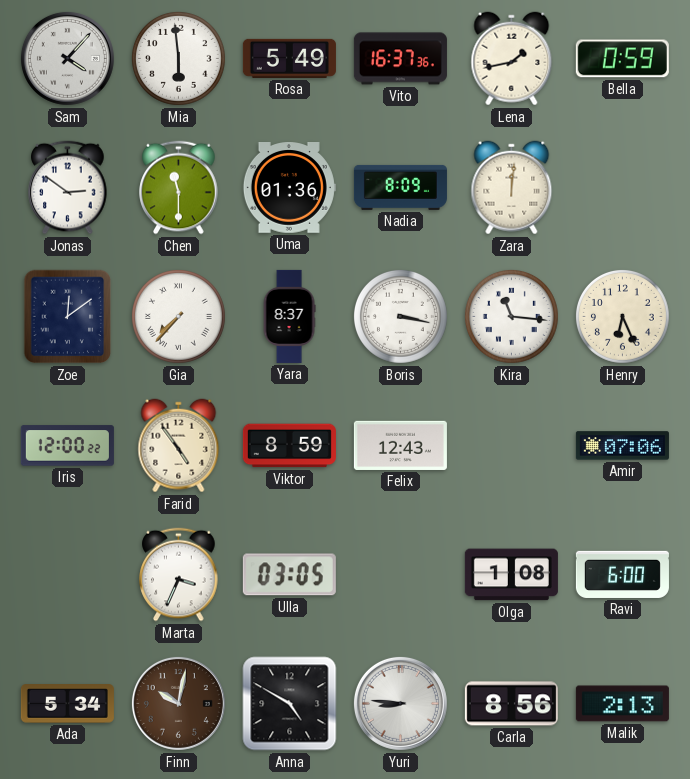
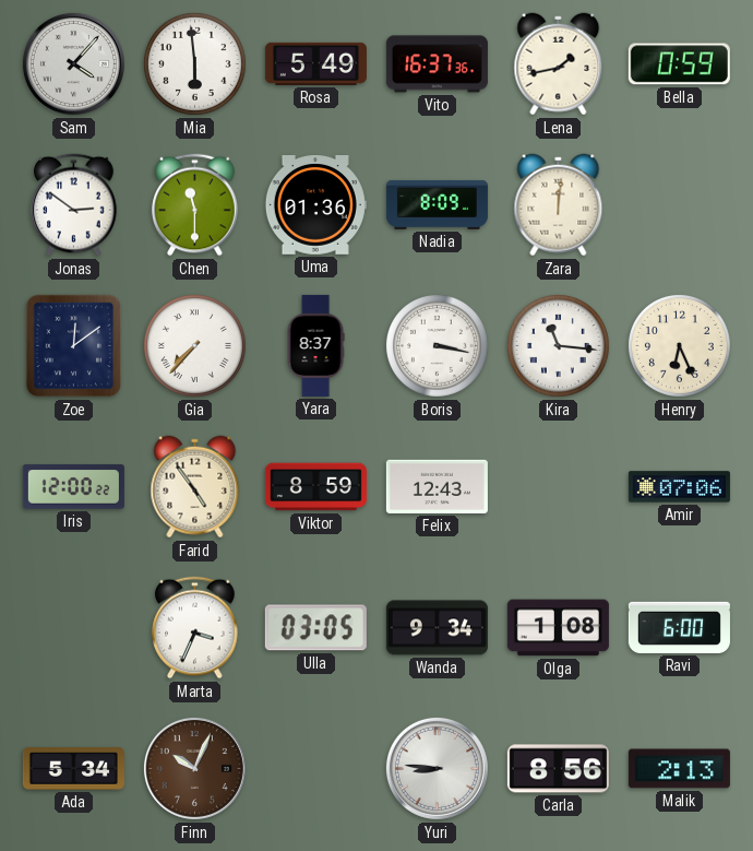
Wanda: none -> 9:34 (437, 628)
Finn: 10:02 -> 10:04 (194, 768)
Anna: 4:50 -> none (290, 704)
